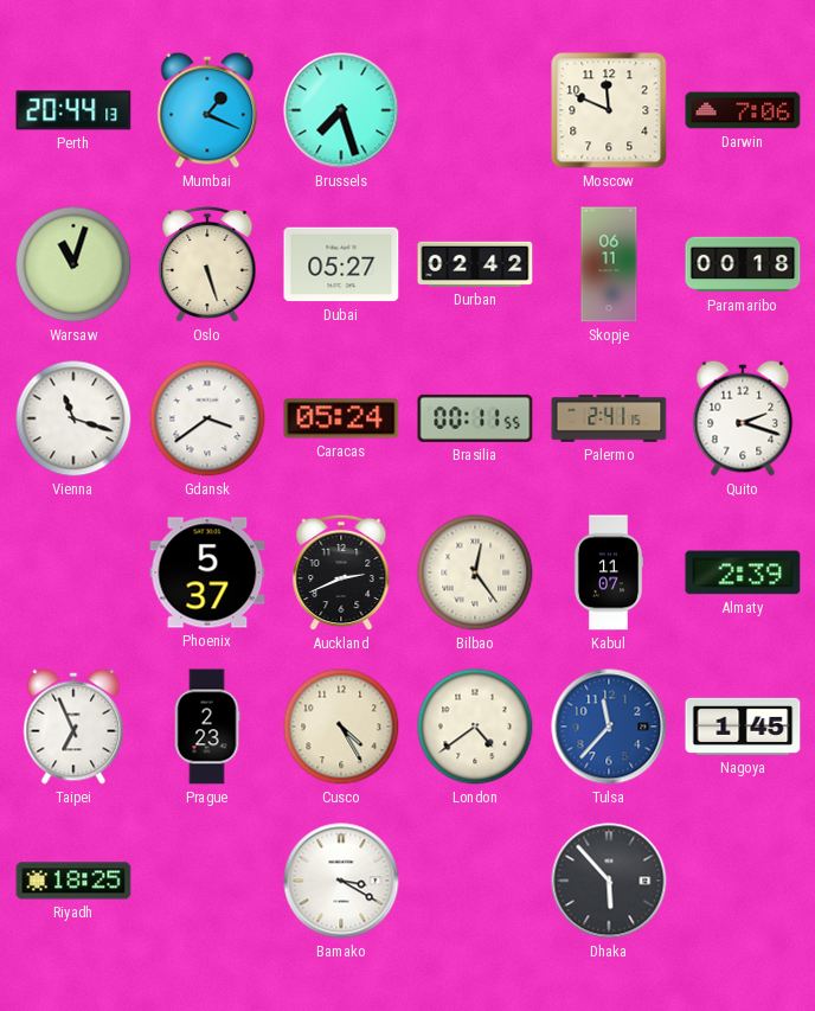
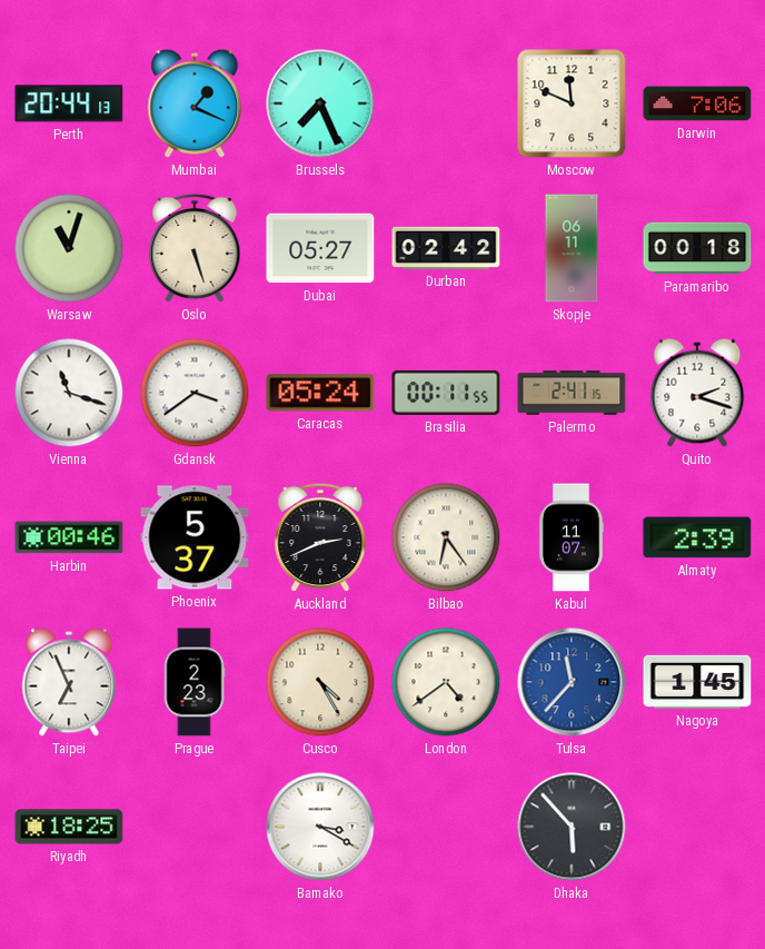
Brussels: 7:27 -> 7:26 (320, 103)
Harbin: none -> 00:46 (69, 537)
Bilbao: 12:24 -> 6:24 (446, 537)
